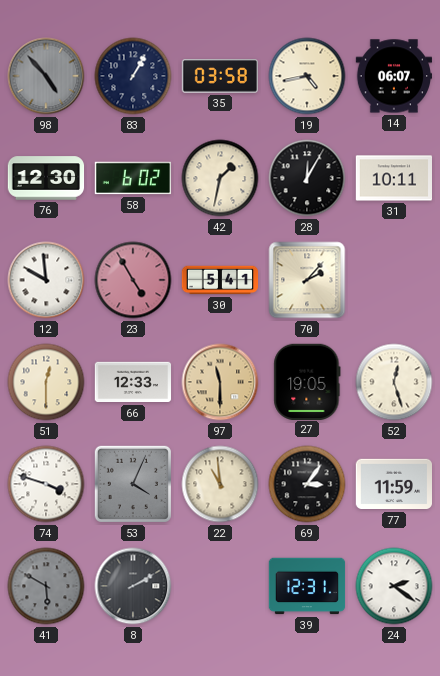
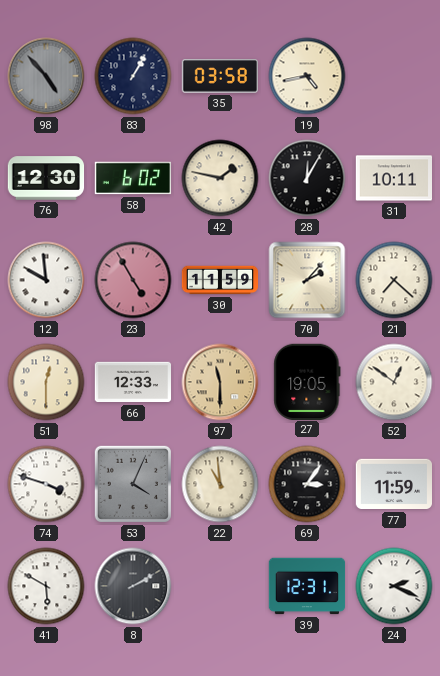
14: 06:07 -> none (393, 76)
42: 1:32 -> 1:47 (220, 178)
30: 5:41 -> 11:59 (220, 280)
21: none -> 7:22 (394, 280)
52: 12:27 -> 12:51 (394, 382)
41 dial: grey -> white (46, 586)
24: 2:21 -> 2:19 (394, 586)
